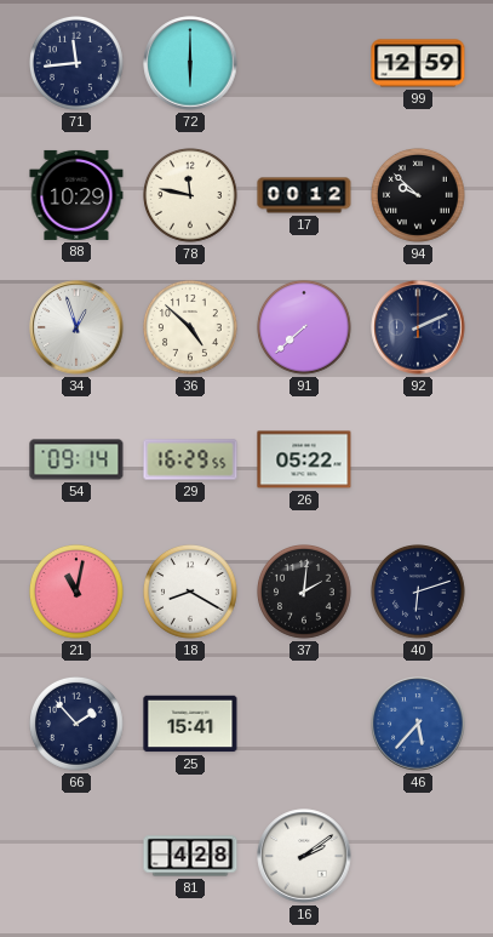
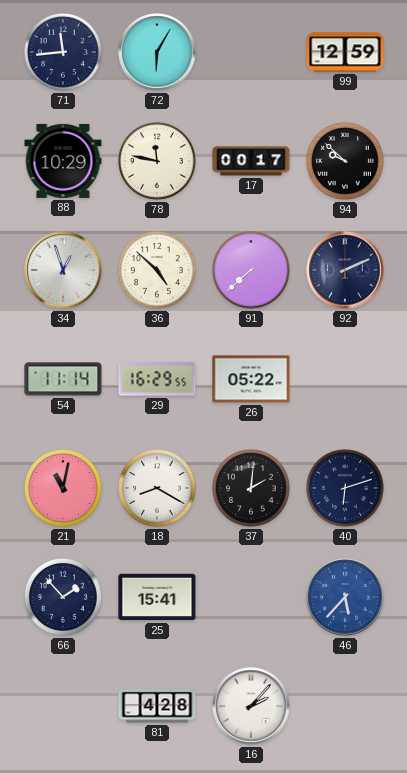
72: 6:00 -> 6:05 (157, 52)
17: 00:12 -> 00:17 (251, 161)
54: 09:14 -> 11:14 (63, 379)
16: 2:09 -> 2:07 (251, 706)
